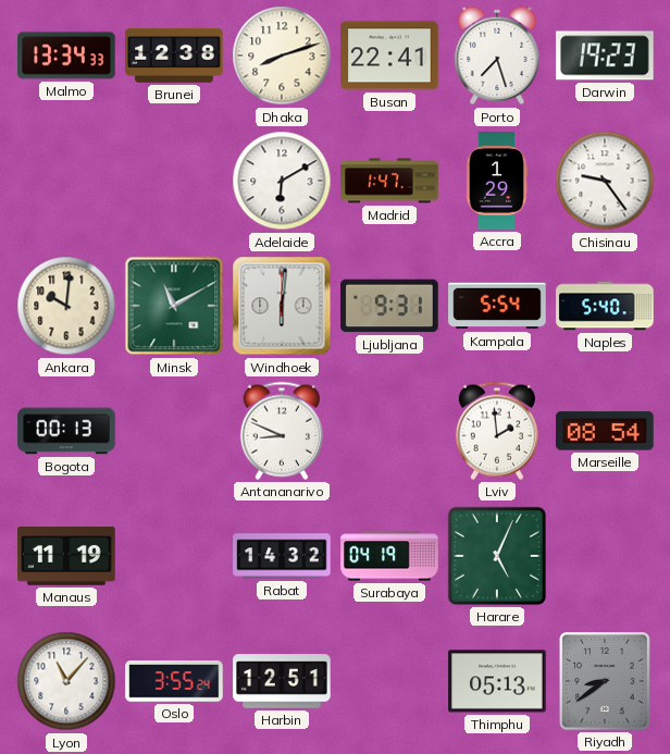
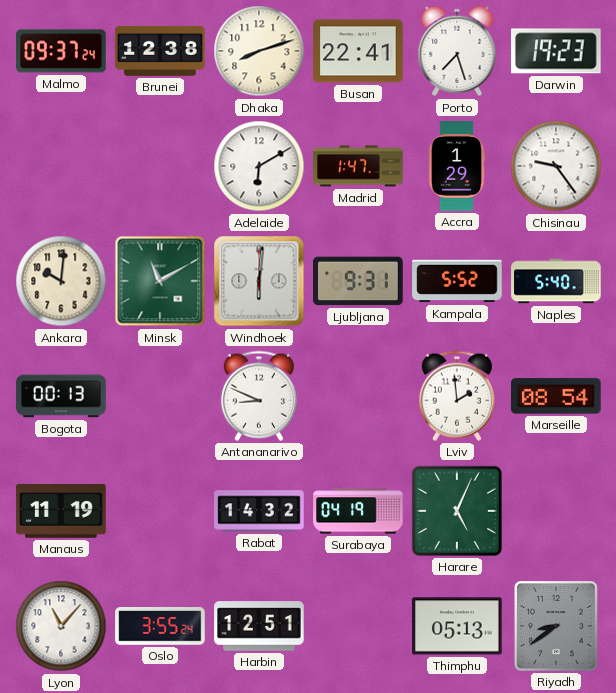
Malmo: 13:34 -> 09:37 (61, 51)
Kampala: 5:54 -> 5:52 (457, 281)
